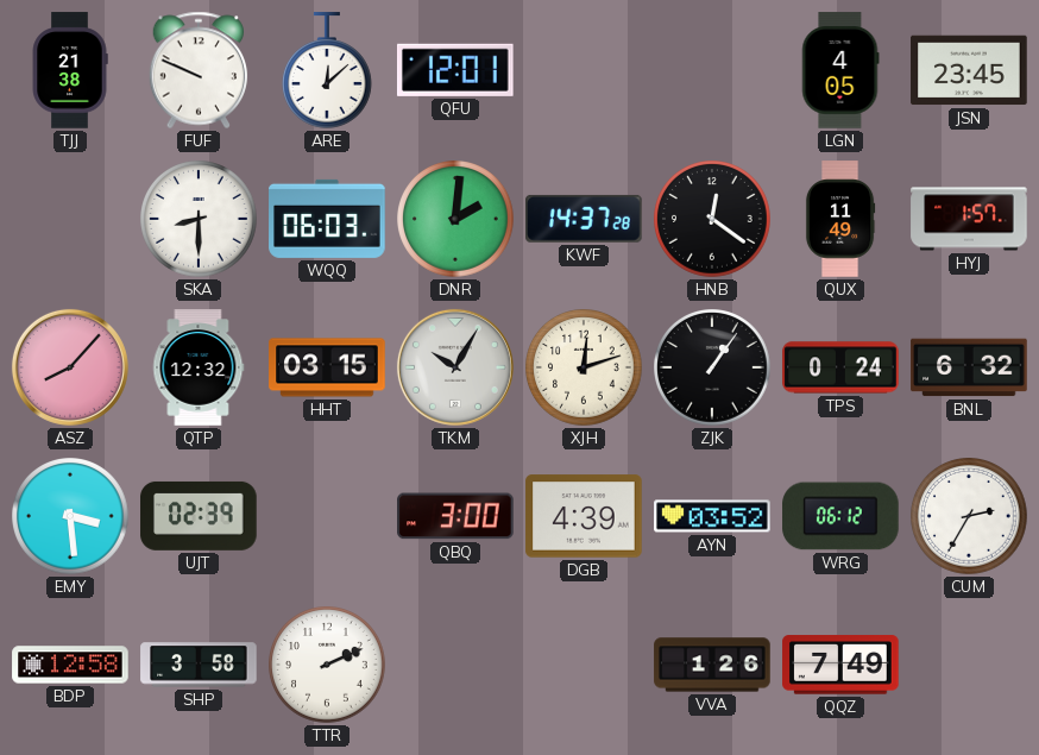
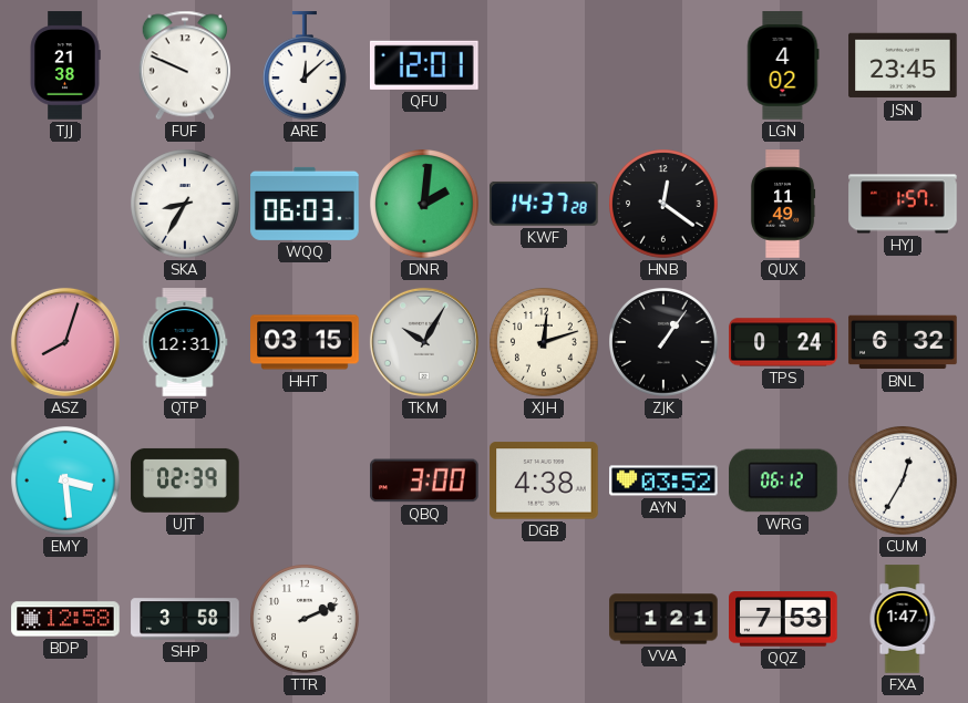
LGN: 4:05 -> 4:02 (783, 65)
SKA: 8:30 -> 8:35 (186, 205)
ASZ: 8:07 -> 8:03 (65, 342)
QTP: 12:32 -> 12:31 (185, 342)
DGB: 4:39 -> 4:38 (544, 480)
CUM: 2:35 -> 12:35 (904, 482)
VVA: 1:26 -> 1:21 (663, 619)
QQZ: 7:49 -> 7:53 (783, 619)
FXA: none -> 1:47 (903, 619)
